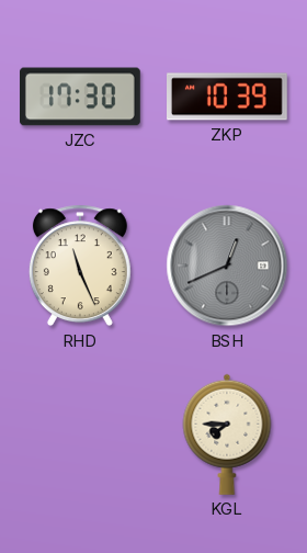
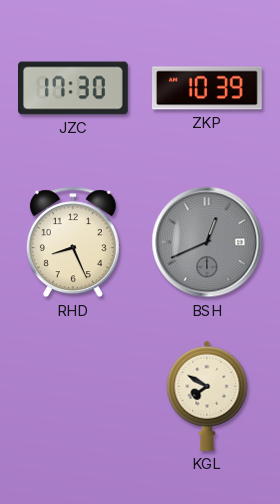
RHD: 11:26 -> 8:26 (73, 242)
KGL: 7:45 -> 7:50 (207, 396)
